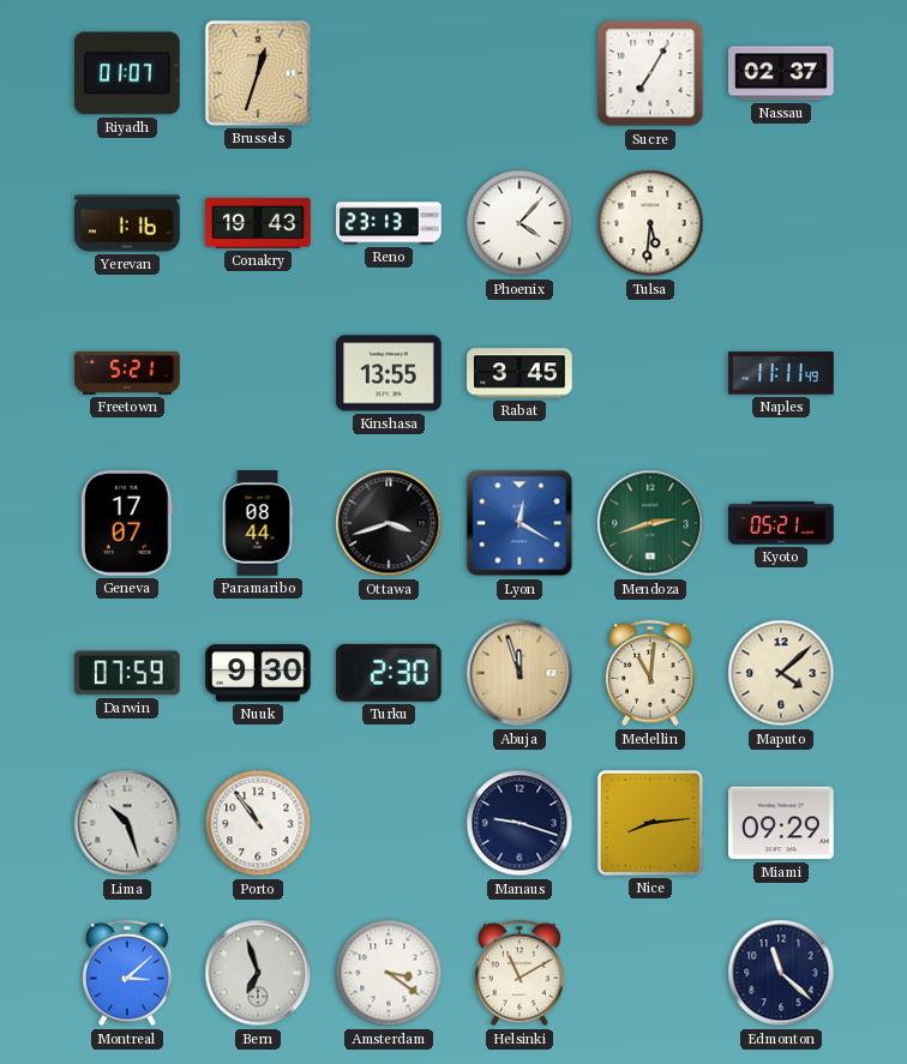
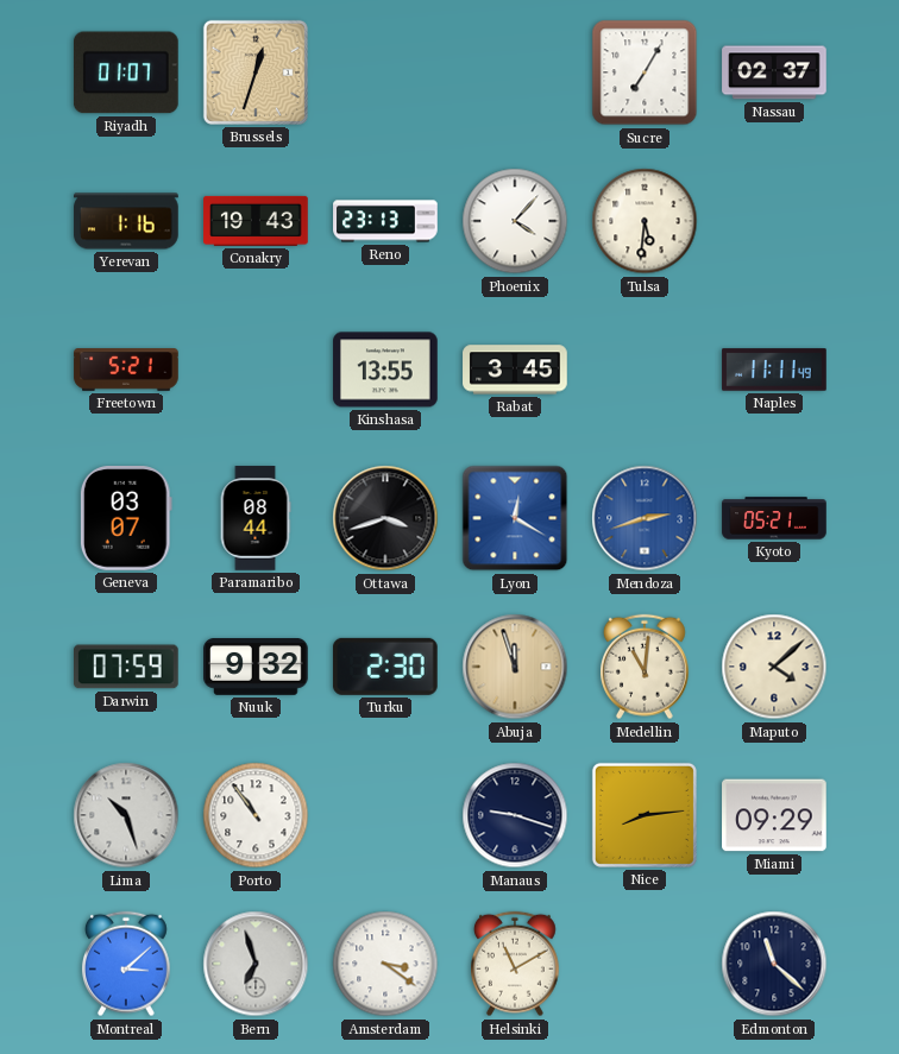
Geneva: 17:07 -> 03:07 (126, 519)
Mendoza dial: green -> blue (645, 518)
Nuuk: 9:30 -> 9:32 (256, 668)
